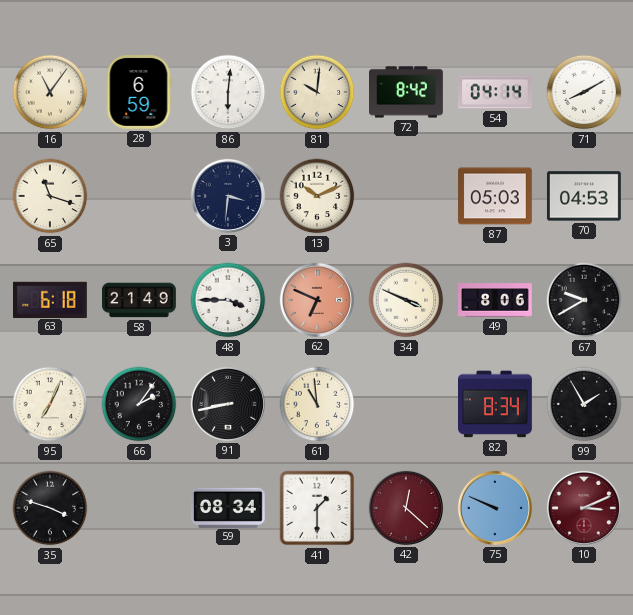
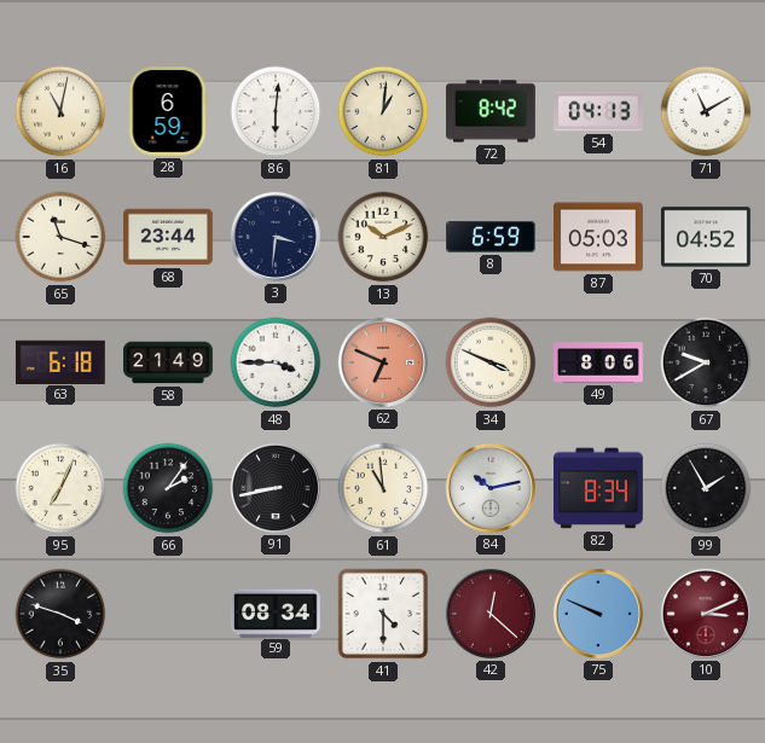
16: 11:06 -> 11:02 (60, 111)
81: 10:01 -> 1:01 (383, 111)
54: 04:14 -> 04:13 (599, 111)
71: 8:10 -> 11:10 (706, 111)
68: none -> 23:44 (169, 237)
8: none -> 6:59 (492, 237)
70: 04:53 -> 04:52 (706, 237)
84: none -> 10:13 (491, 488)
41: 1:30 -> 4:30 (383, 614)
